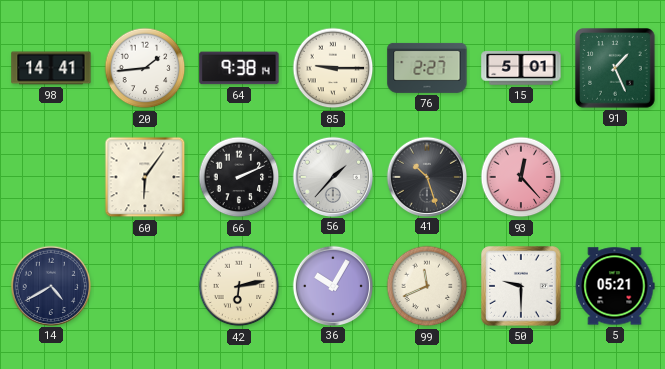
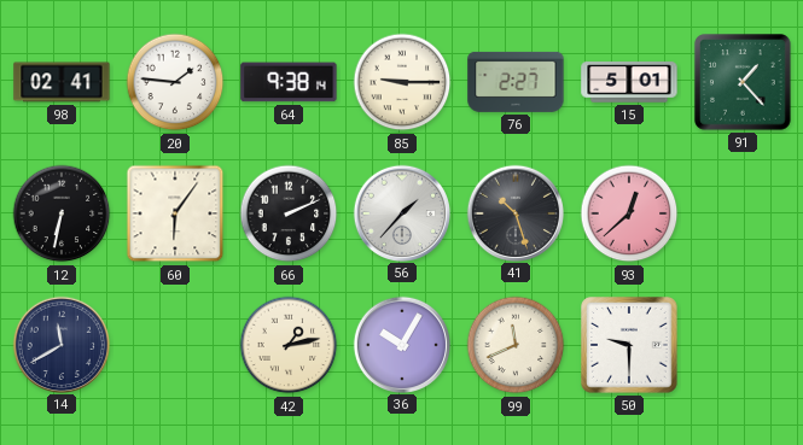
98: 14:41 -> 02:41 (62, 82)
20: 1:44 -> 1:46 (175, 82)
91: 1:26 -> 1:23 (743, 82)
12: none -> 6:32 (62, 213)
93: 12:23 -> 12:38 (629, 213)
14: 4:40 -> 11:40 (60, 344)
42: 6:13 -> 1:13 (289, 345)
5: 05:21 -> none (615, 286)
